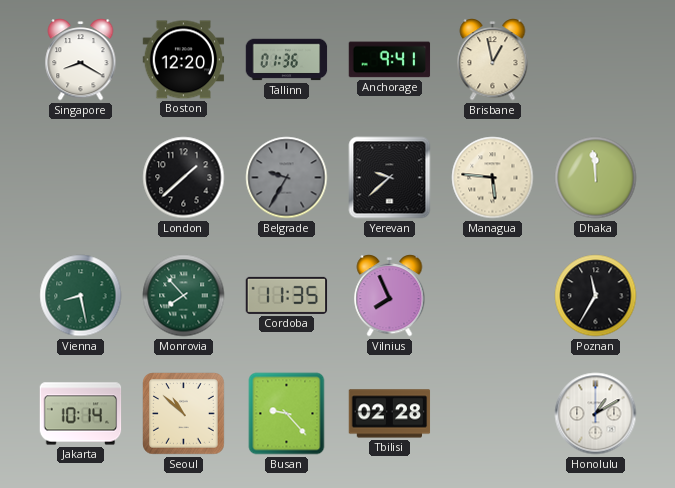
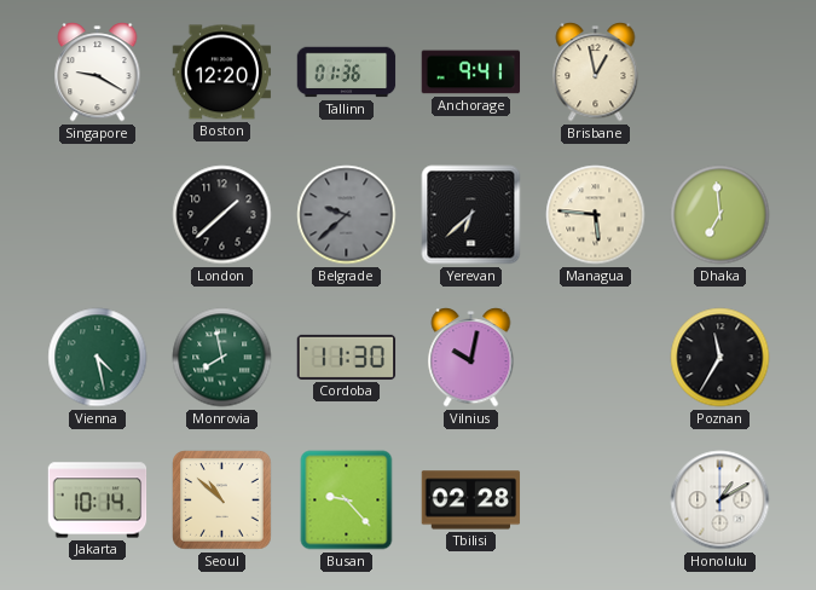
Singapore: 8:20 -> 9:20 (98, 73)
Belgrade: 9:35 -> 9:38 (347, 215)
Yerevan: 9:38 -> 6:38 (471, 215)
Dhaka: 11:59 -> 6:59 (720, 215)
Vienna: 8:28 -> 4:28 (98, 358)
Monrovia: 7:53 -> 7:58 (222, 358)
Cordoba: 11:35 -> 11:30 (347, 357)
Vilnius: 7:56 -> 10:02 (471, 358)
